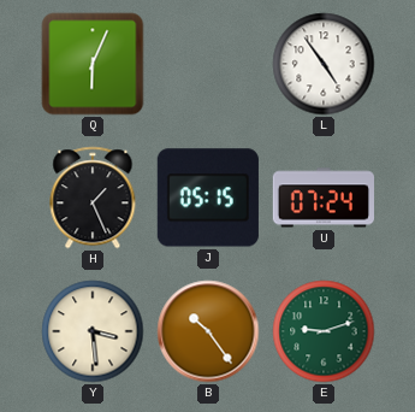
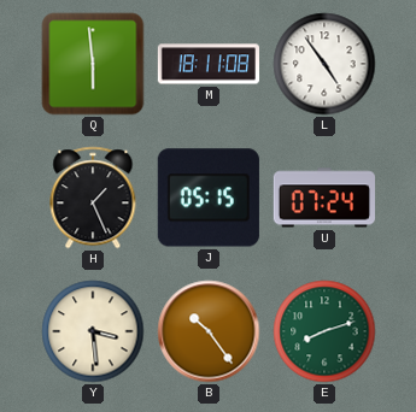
Q: 6:04 -> 5:59 (93, 64)
M: none -> 18:11 (207, 64)
E: 9:12 -> 8:12 (324, 331)
